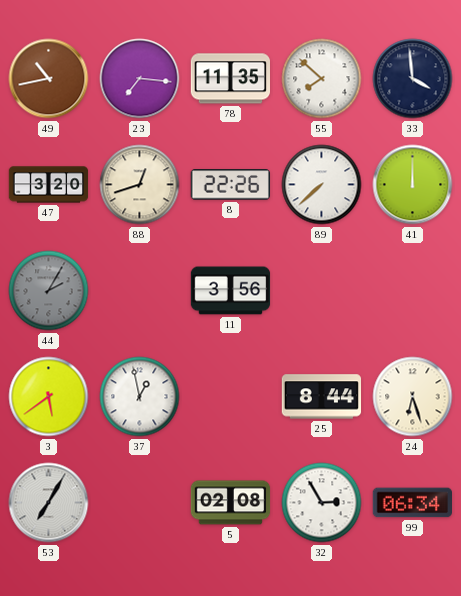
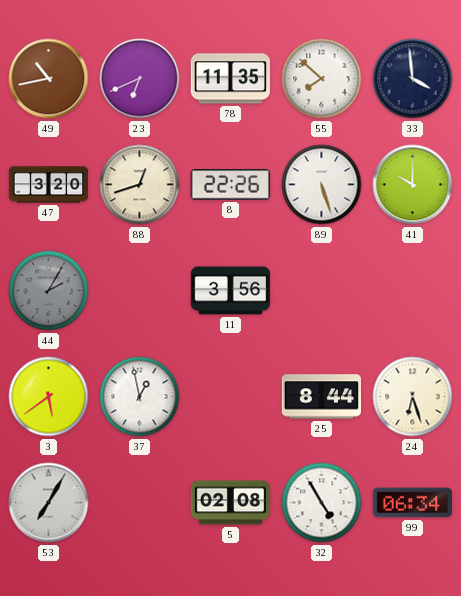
23: 7:16 -> 6:41 (140, 79)
89: 7:38 -> 5:27 (322, 185)
41: 12:00 -> 10:00 (413, 185)
32: 2:55 -> 4:55 (322, 503)
